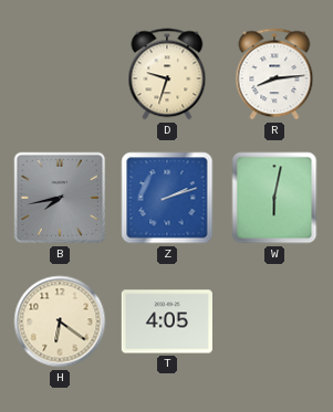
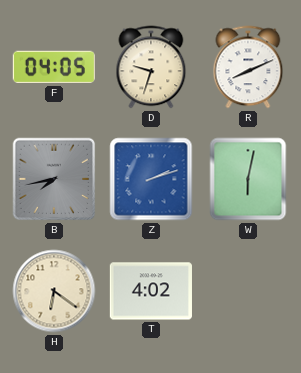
F: none -> 04:05 (54, 67)
R: 8:14 -> 8:11 (248, 67)
T: 4:05 -> 4:02 (151, 291)
